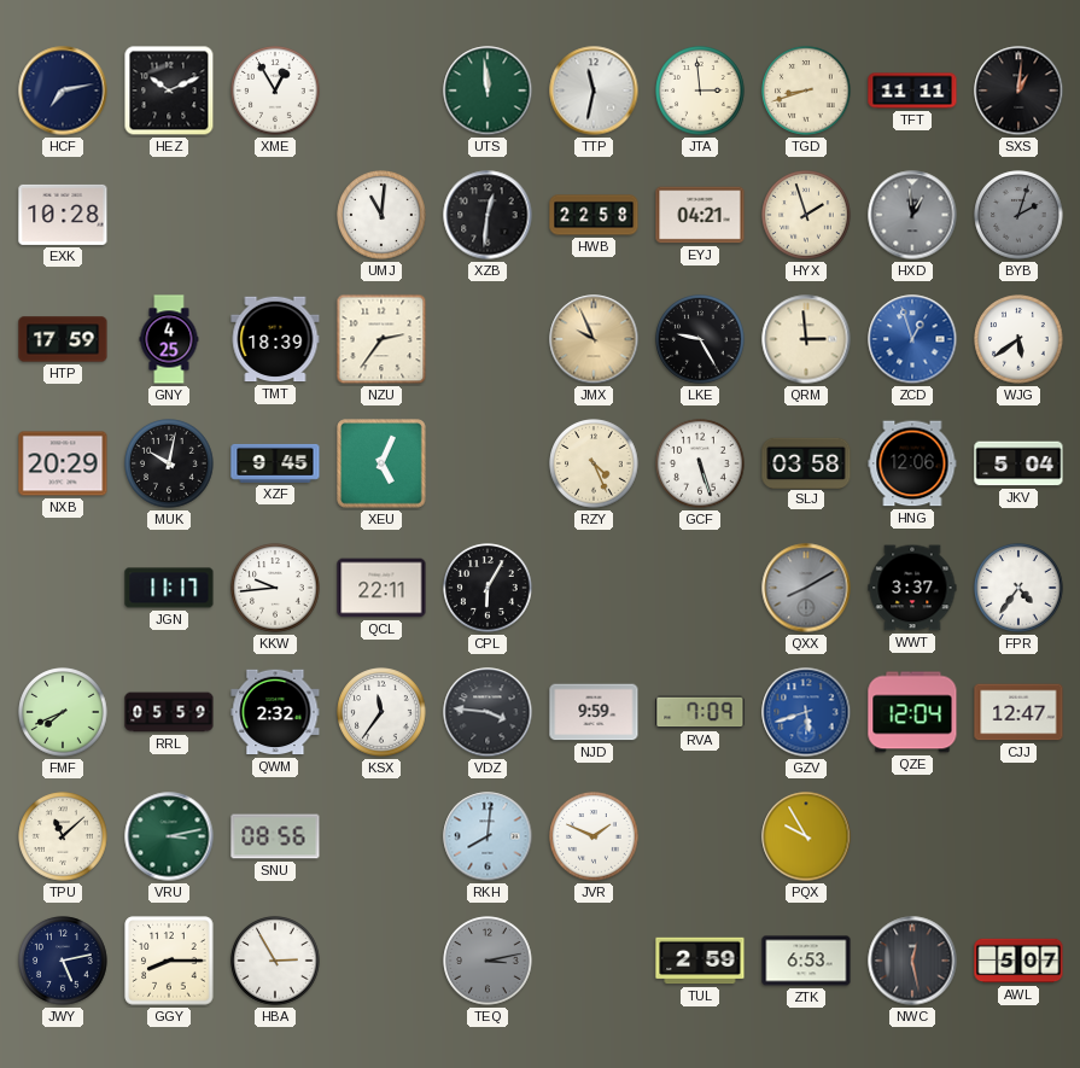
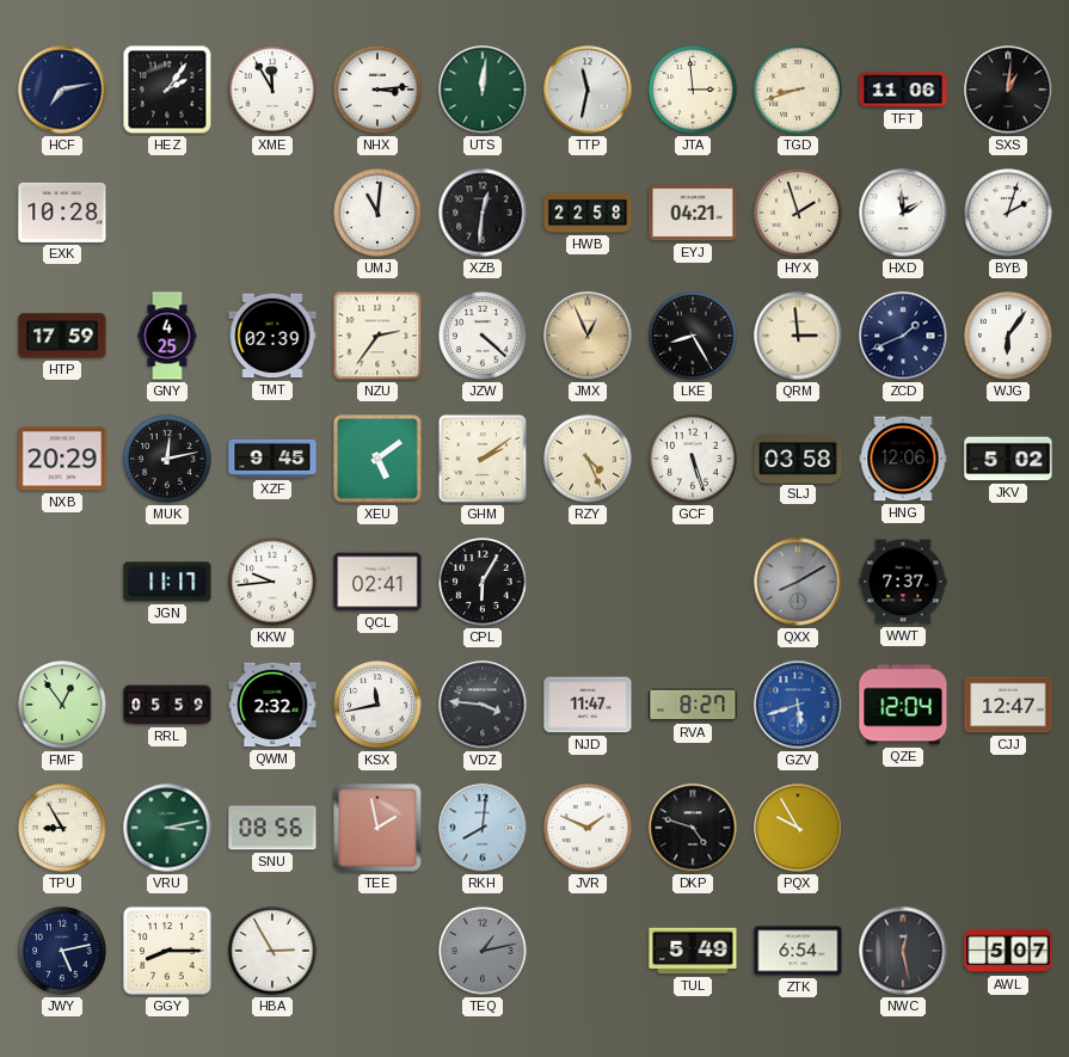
HEZ: 10:11 -> 2:06 (167, 90)
XME: 12:55 -> 11:55 (272, 90)
NHX: none -> 3:14 (377, 90)
UTS: 11:59 -> 12:01 (483, 90)
TFT: 11:11 -> 11:06 (903, 90)
HXD: 12:59 -> 1:59 (903, 213)
HXD dial: grey -> white (903, 213)
BYB dial: grey -> white (1008, 213)
TMT: 18:39 -> 02:39 (272, 336)
JZW: none -> 4:22 (483, 336)
JMX: 9:56 -> 12:56 (588, 336)
LKE: 9:25 -> 8:25 (693, 336)
ZCD: 12:57 -> 1:41 (903, 336)
ZCD dial: blue -> navy (903, 336)
WJG: 5:39 -> 6:06 (1008, 336)
MUK: 10:02 -> 12:13 (167, 459)
XEU: 5:04 -> 5:09 (377, 459)
GHM: none -> 2:09 (483, 459)
JKV: 5:04 -> 5:02 (1008, 459)
QCL: 22:11 -> 02:41 (377, 582)
WWT: 3:37 -> 7:37 (903, 582)
FPR: 4:36 -> none (1018, 588)
FMF: 7:41 -> 12:54 (62, 705)
KSX: 11:36 -> 11:43 (377, 705)
NJD: 9:59 -> 11:47 (588, 705)
RVA: 7:09 -> 8:27 (693, 705)
TPU: 11:08 -> 8:55 (62, 828)
TEE: none -> 1:58 (377, 828)
DKP: none -> 4:48 (693, 828)
TEQ: 3:13 -> 1:13 (483, 951)
TUL: 2:59 -> 5:49 (693, 951)
ZTK: 6:53 -> 6:54 (798, 951)
